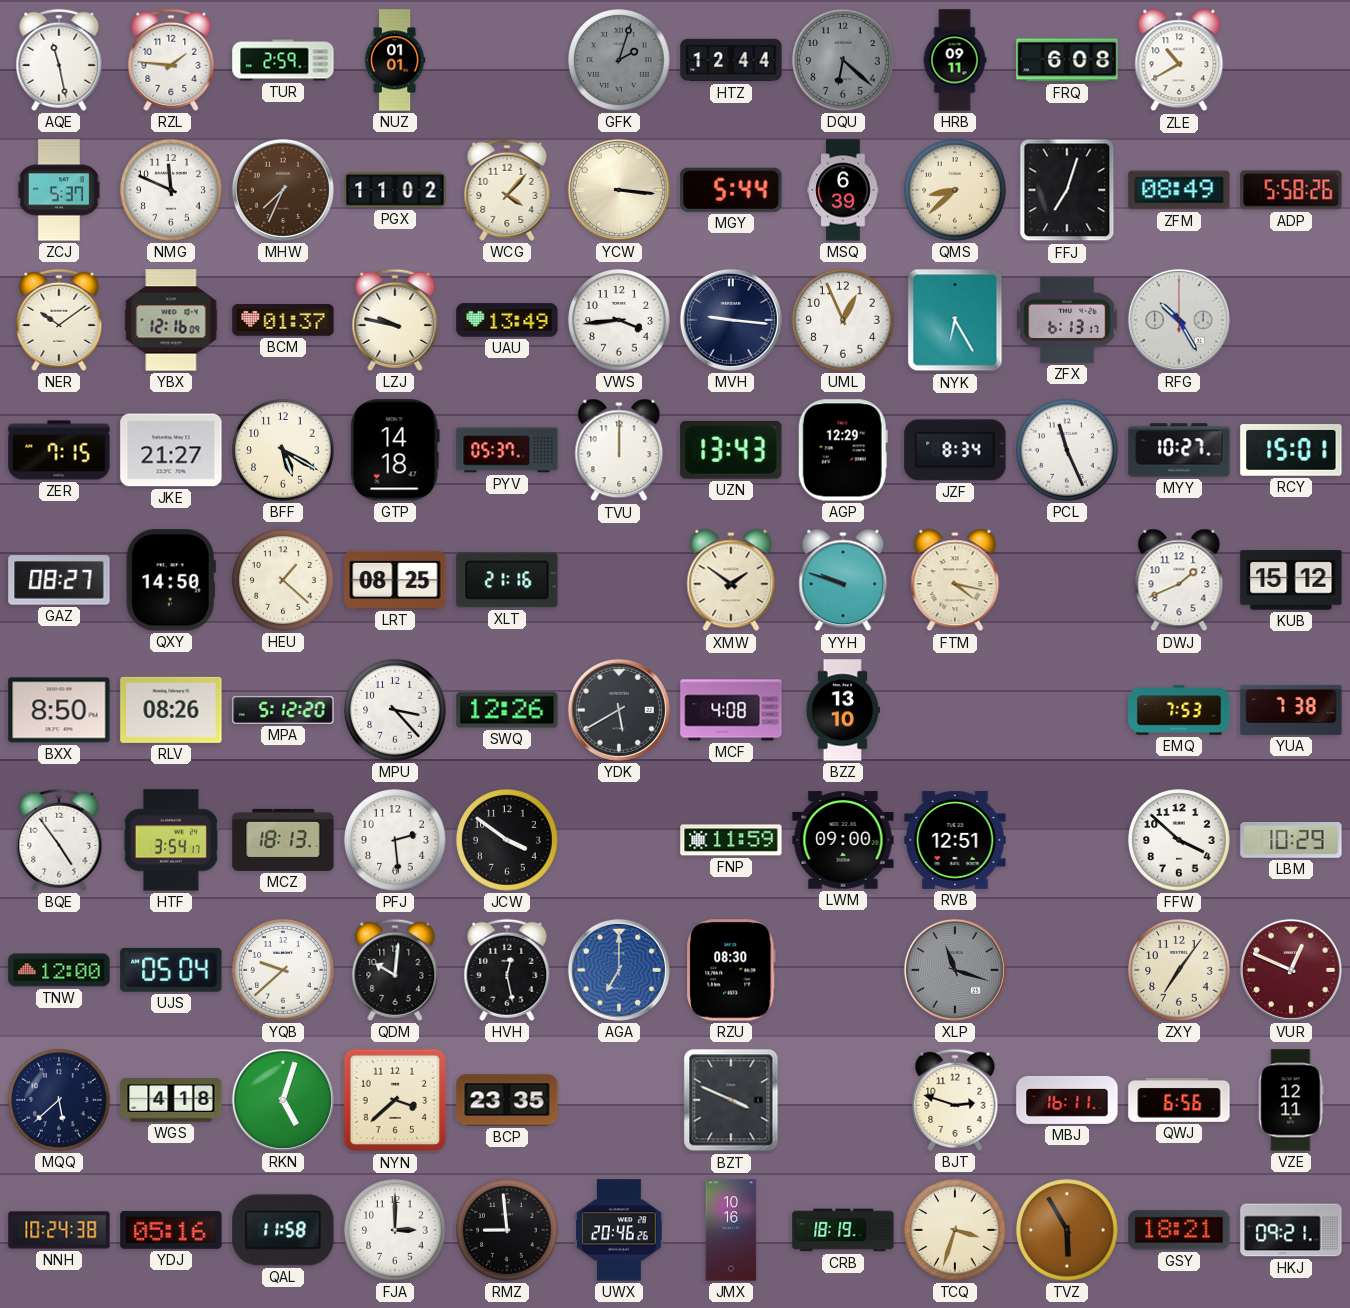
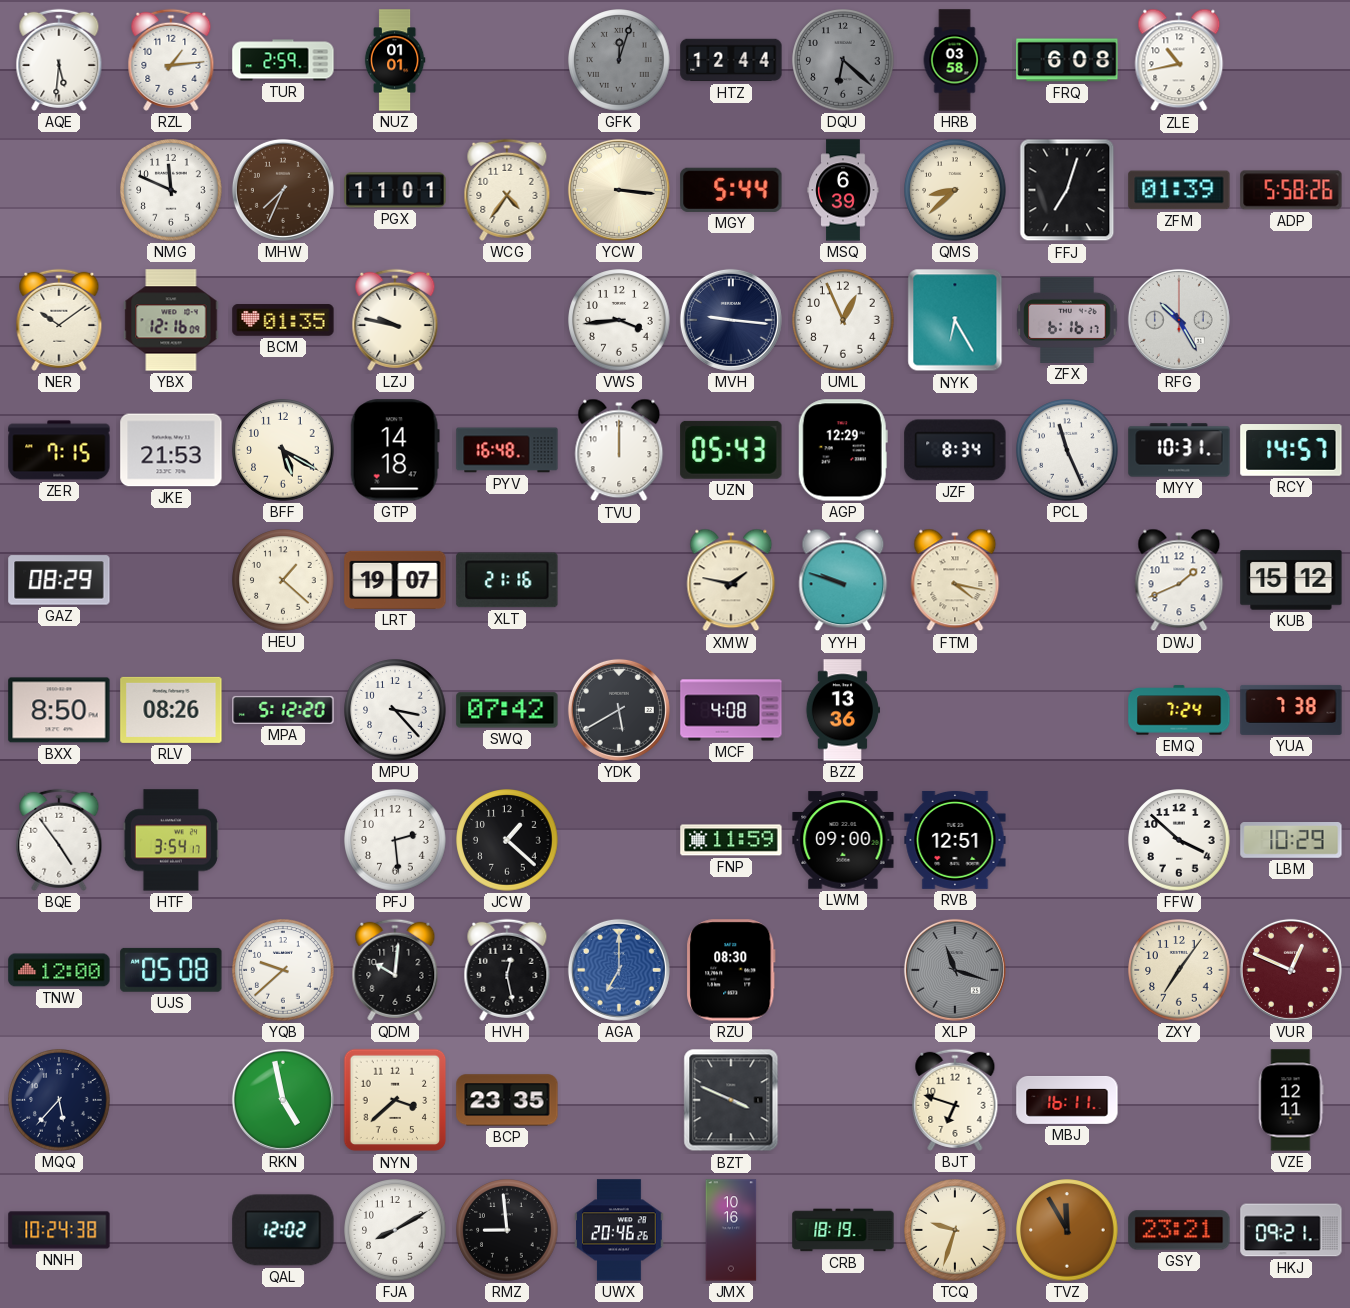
AQE: 11:28 -> 5:31 (59, 60)
RZL: 1:46 -> 1:14 (171, 60)
GFK: 2:03 -> 12:03 (619, 60)
HRB: 09:11 -> 03:58 (955, 60)
ZLE: 10:40 -> 10:43 (1179, 60)
ZCJ: 5:37 -> none (59, 190)
PGX: 11:02 -> 11:01 (395, 190)
WCG: 4:07 -> 4:36 (507, 190)
ZFM: 08:49 -> 01:39 (1179, 190)
BCM: 01:37 -> 01:35 (283, 320)
UAU: 13:49 -> none (507, 320)
ZFX: 6:13 -> 6:16 (1067, 320)
JKE: 21:27 -> 21:53 (171, 450)
PYV: 05:37 -> 16:48 (507, 450)
UZN: 13:43 -> 05:43 (731, 450)
MYY: 10:27 -> 10:31 (1179, 450)
RCY: 15:01 -> 14:57 (1291, 451)
GAZ: 08:27 -> 08:29 (59, 580)
QXY: 14:50 -> none (171, 580)
LRT: 08:25 -> 19:07 (395, 580)
XMW: 1:51 -> 1:47 (731, 580)
SWQ: 12:26 -> 07:42 (507, 710)
BZZ: 13:10 -> 13:36 (842, 710)
EMQ: 7:53 -> 7:24 (1179, 710)
MCZ: 18:13 -> none (283, 840)
JCW: 3:51 -> 1:22 (507, 840)
UJS: 05:04 -> 05:08 (171, 970)
MQQ: 5:38 -> 5:37 (59, 1100)
WGS: 4:18 -> none (171, 1100)
RKN: 5:03 -> 4:58 (283, 1100)
BJT: 2:48 -> 6:48 (955, 1100)
QWJ: 6:56 -> none (1179, 1101)
YDJ: 05:16 -> none (171, 1230)
QAL: 11:58 -> 12:02 (283, 1230)
FJA: 3:00 -> 8:10 (395, 1230)
TCQ: 3:33 -> 9:33 (955, 1230)
TVZ: 5:55 -> 11:55 (1067, 1230)
GSY: 18:21 -> 23:21 (1179, 1230)
